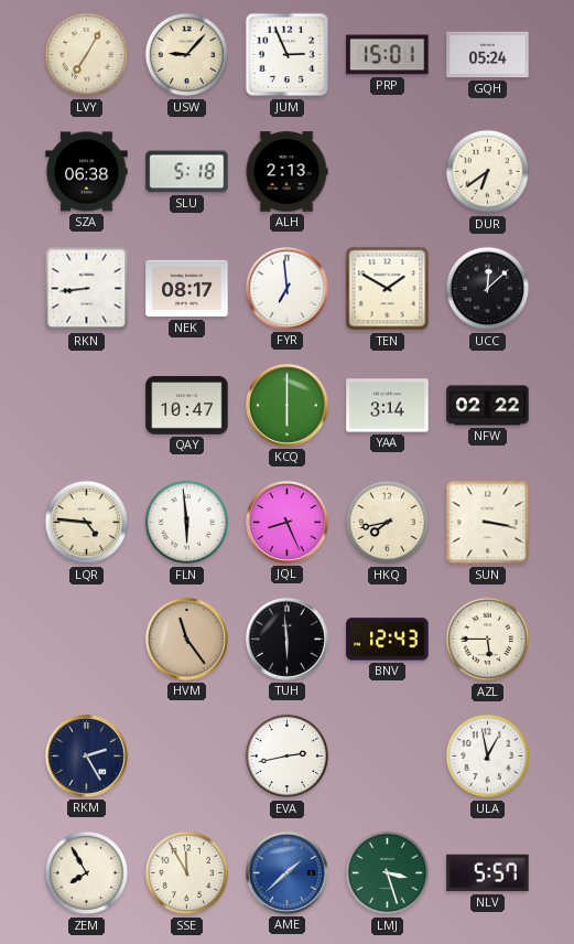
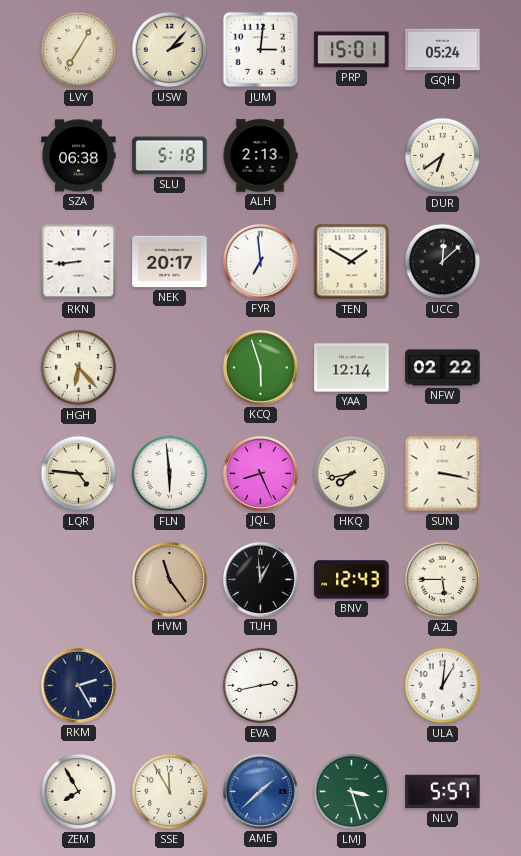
USW: 9:07 -> 2:07 (170, 50)
JUM: 2:56 -> 3:01 (261, 50)
NEK: 08:17 -> 20:17 (170, 262)
HGH: none -> 6:23 (79, 368)
QAY: 10:47 -> none (187, 406)
KCQ: 6:00 -> 5:57 (260, 367)
YAA: 3:14 -> 12:14 (352, 368)
TUH: 5:59 -> 12:59 (260, 579)
ULA: 12:58 -> 1:01 (443, 686)
